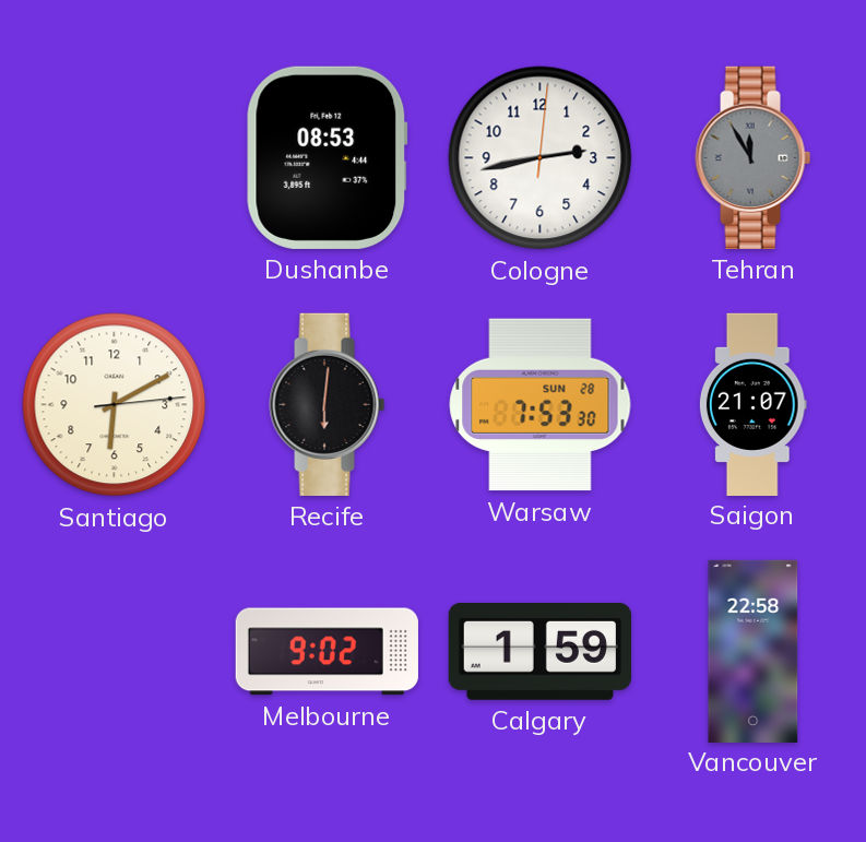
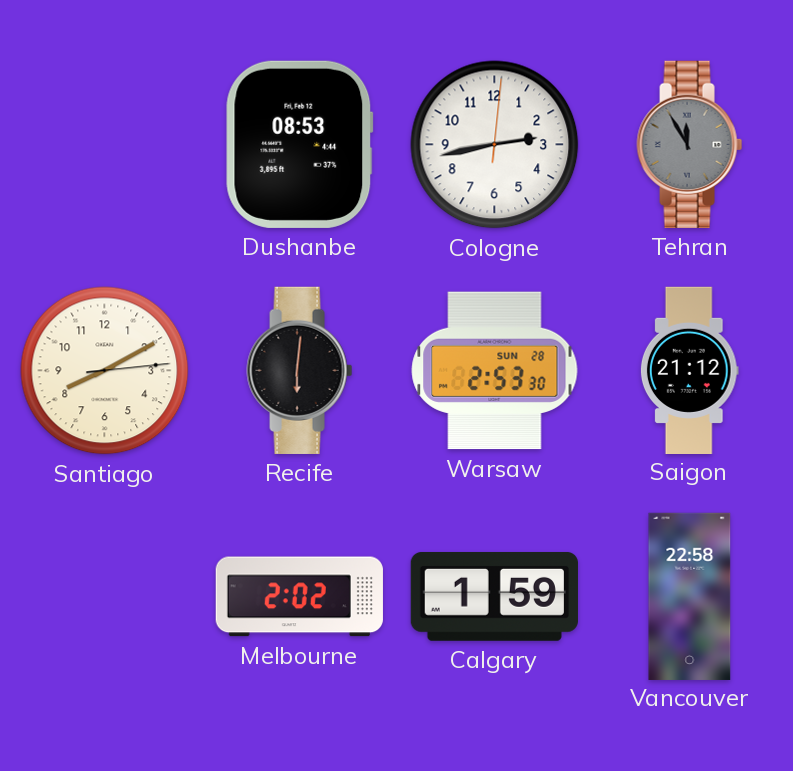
Santiago: 6:10 -> 8:10 (105, 371)
Warsaw: 7:53 -> 2:53 (495, 371)
Saigon: 21:07 -> 21:12 (689, 370)
Melbourne: 9:02 -> 2:02 (299, 597)
